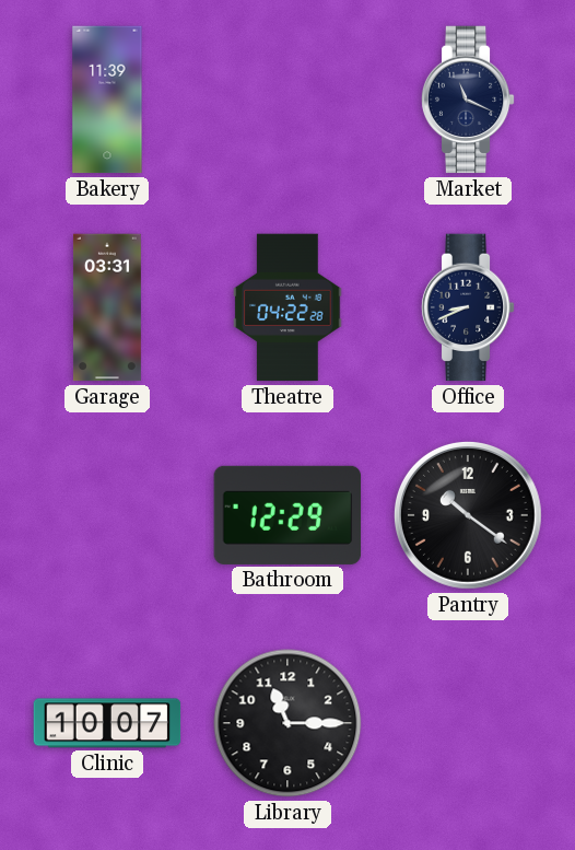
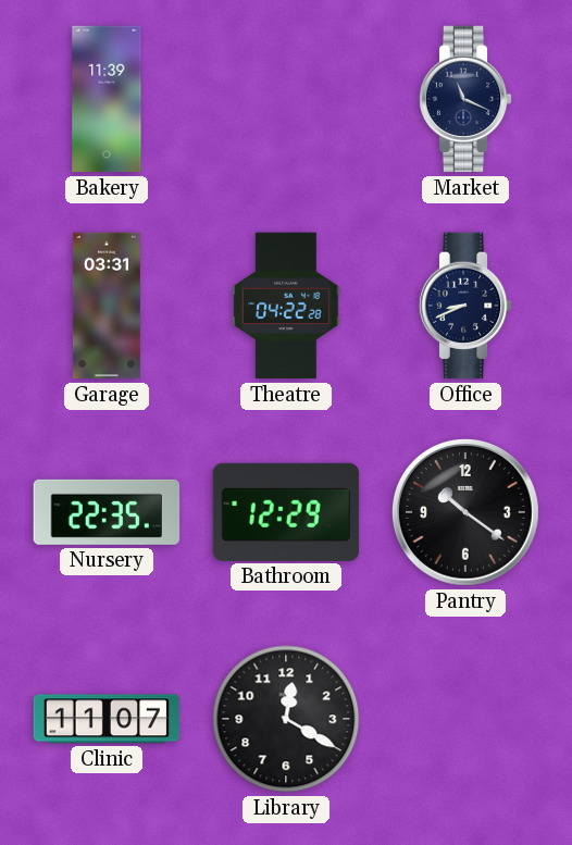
Nursery: none -> 22:35 (107, 512)
Clinic: 10:07 -> 11:07 (107, 719)
Library: 11:15 -> 12:20 (286, 719)
